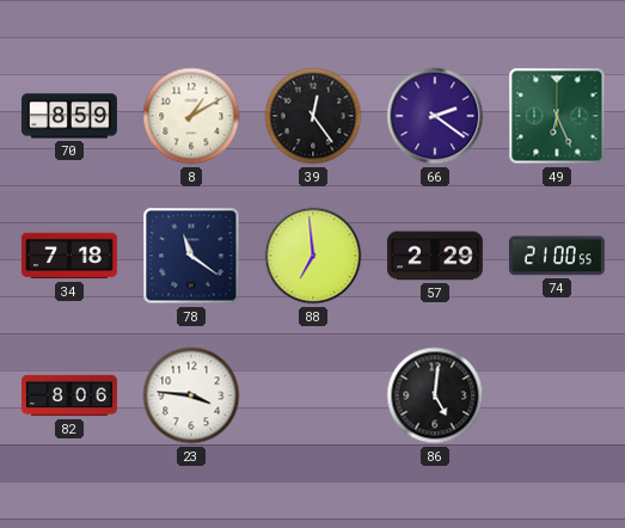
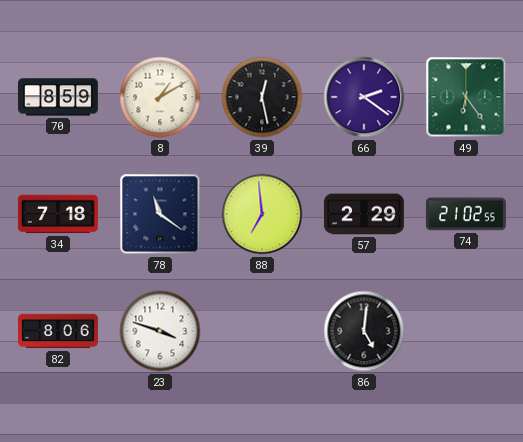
39: 12:24 -> 12:28 (262, 97)
49: 6:26 -> 6:24 (466, 97)
74: 21:00 -> 21:02 (466, 214)
23: 3:46 -> 3:48 (160, 331)
